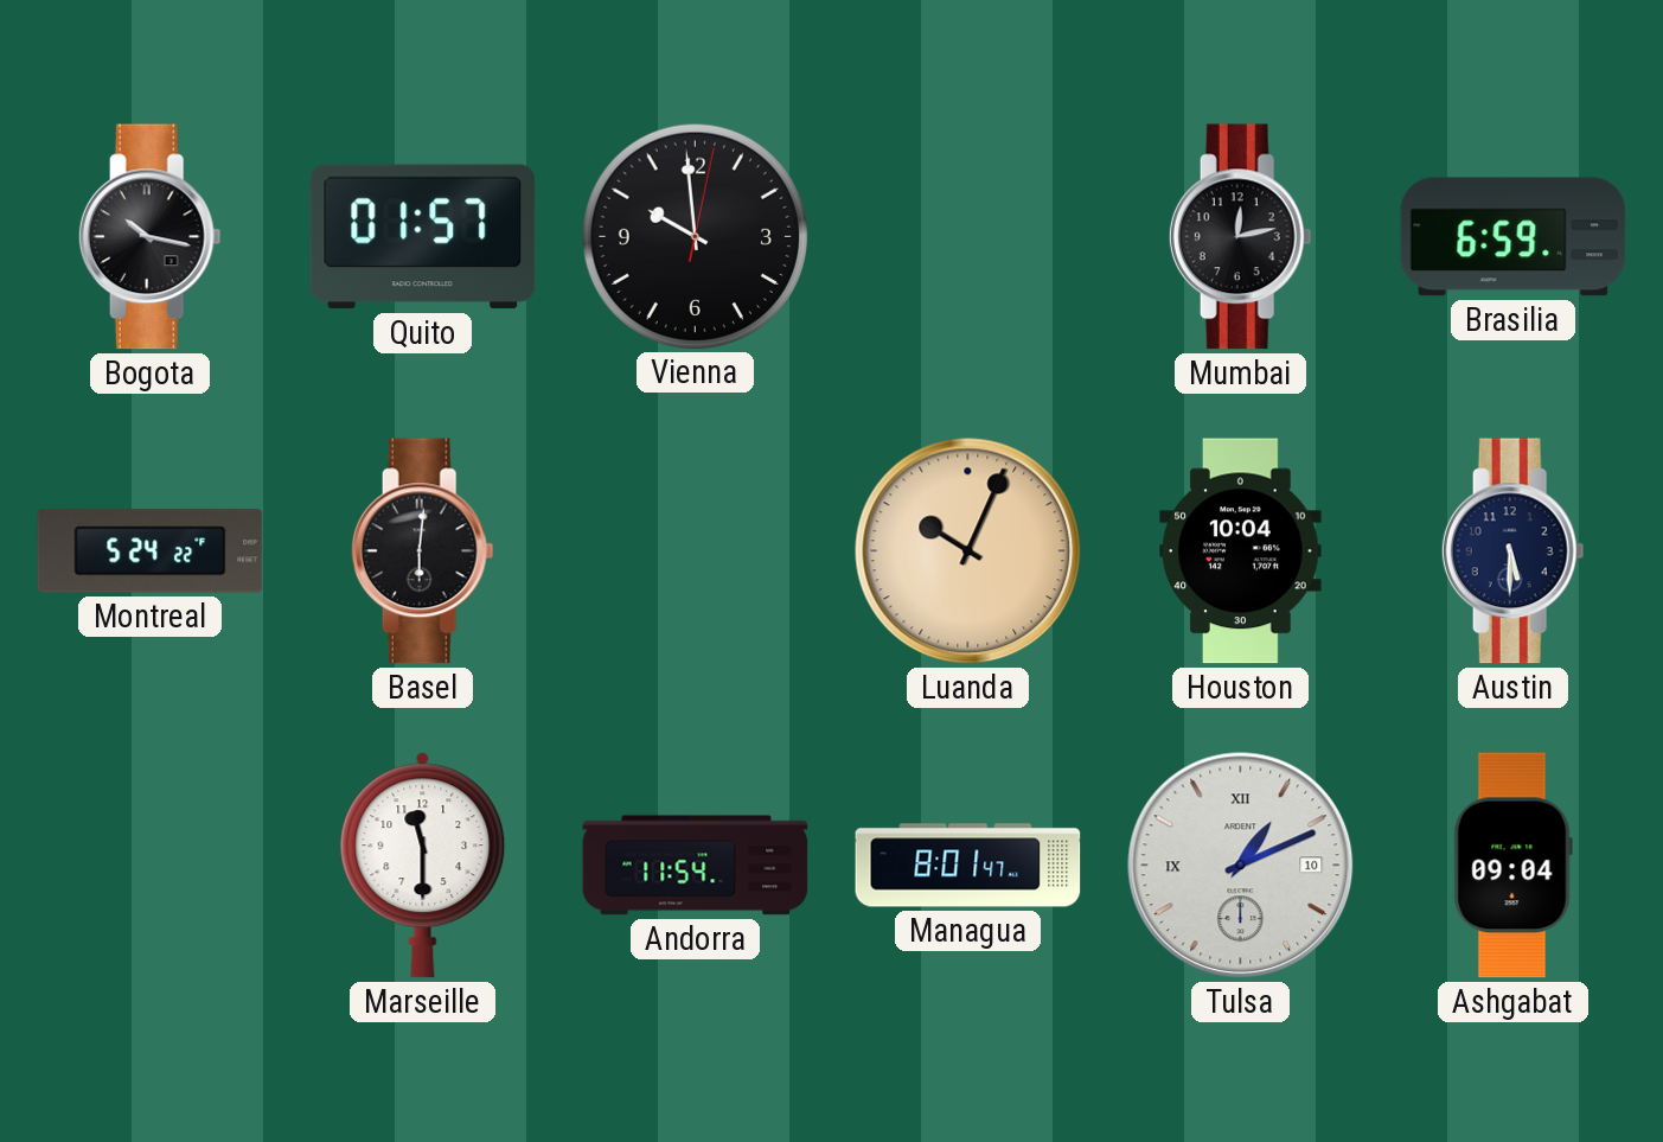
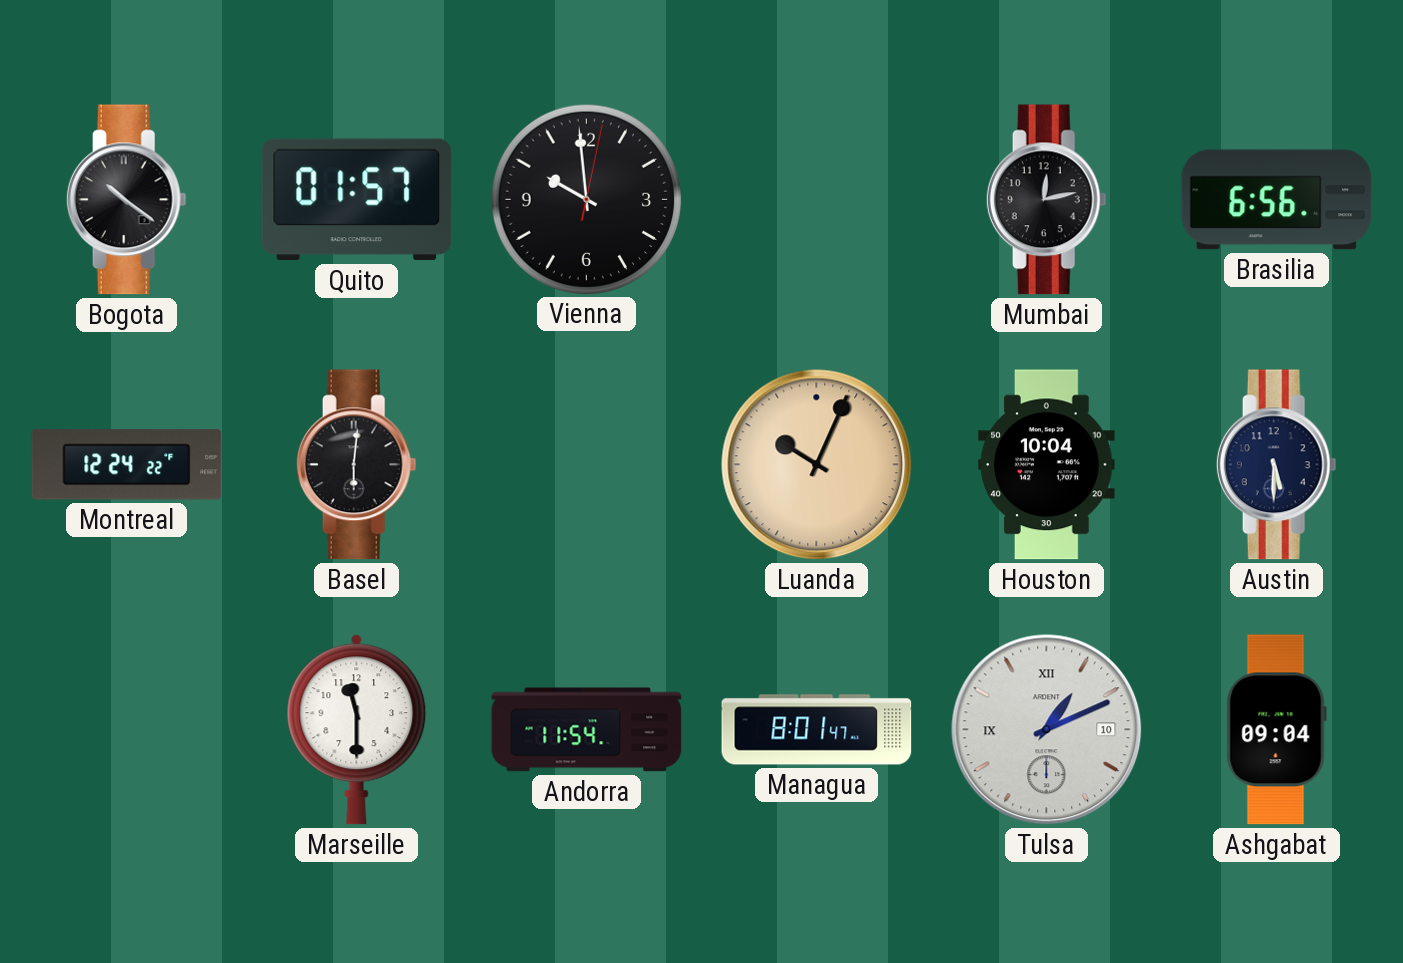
Bogota: 10:17 -> 10:21 (126, 200)
Brasilia: 6:59 -> 6:56 (1277, 200)
Montreal: 5:24 -> 12:24 (127, 465)
